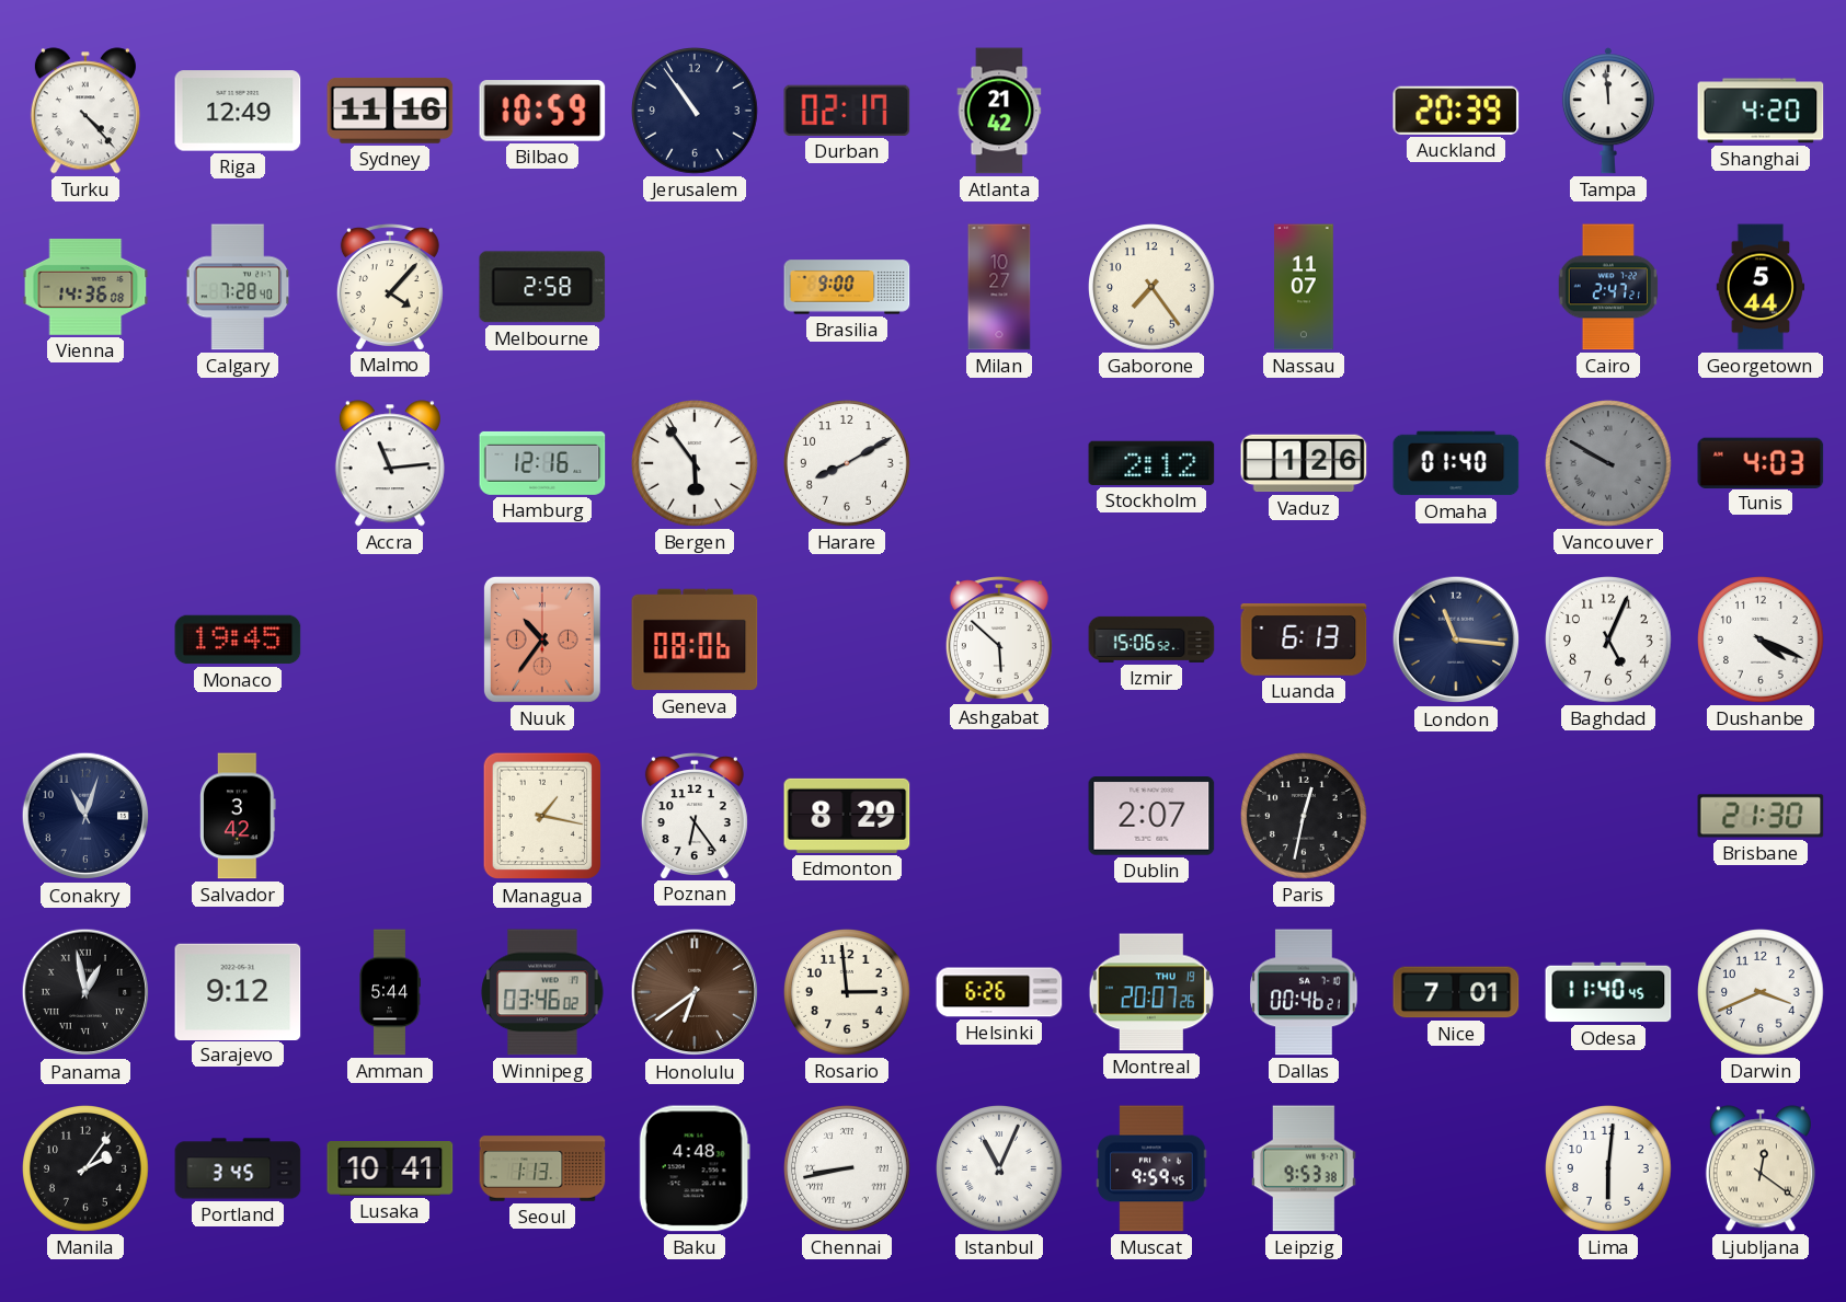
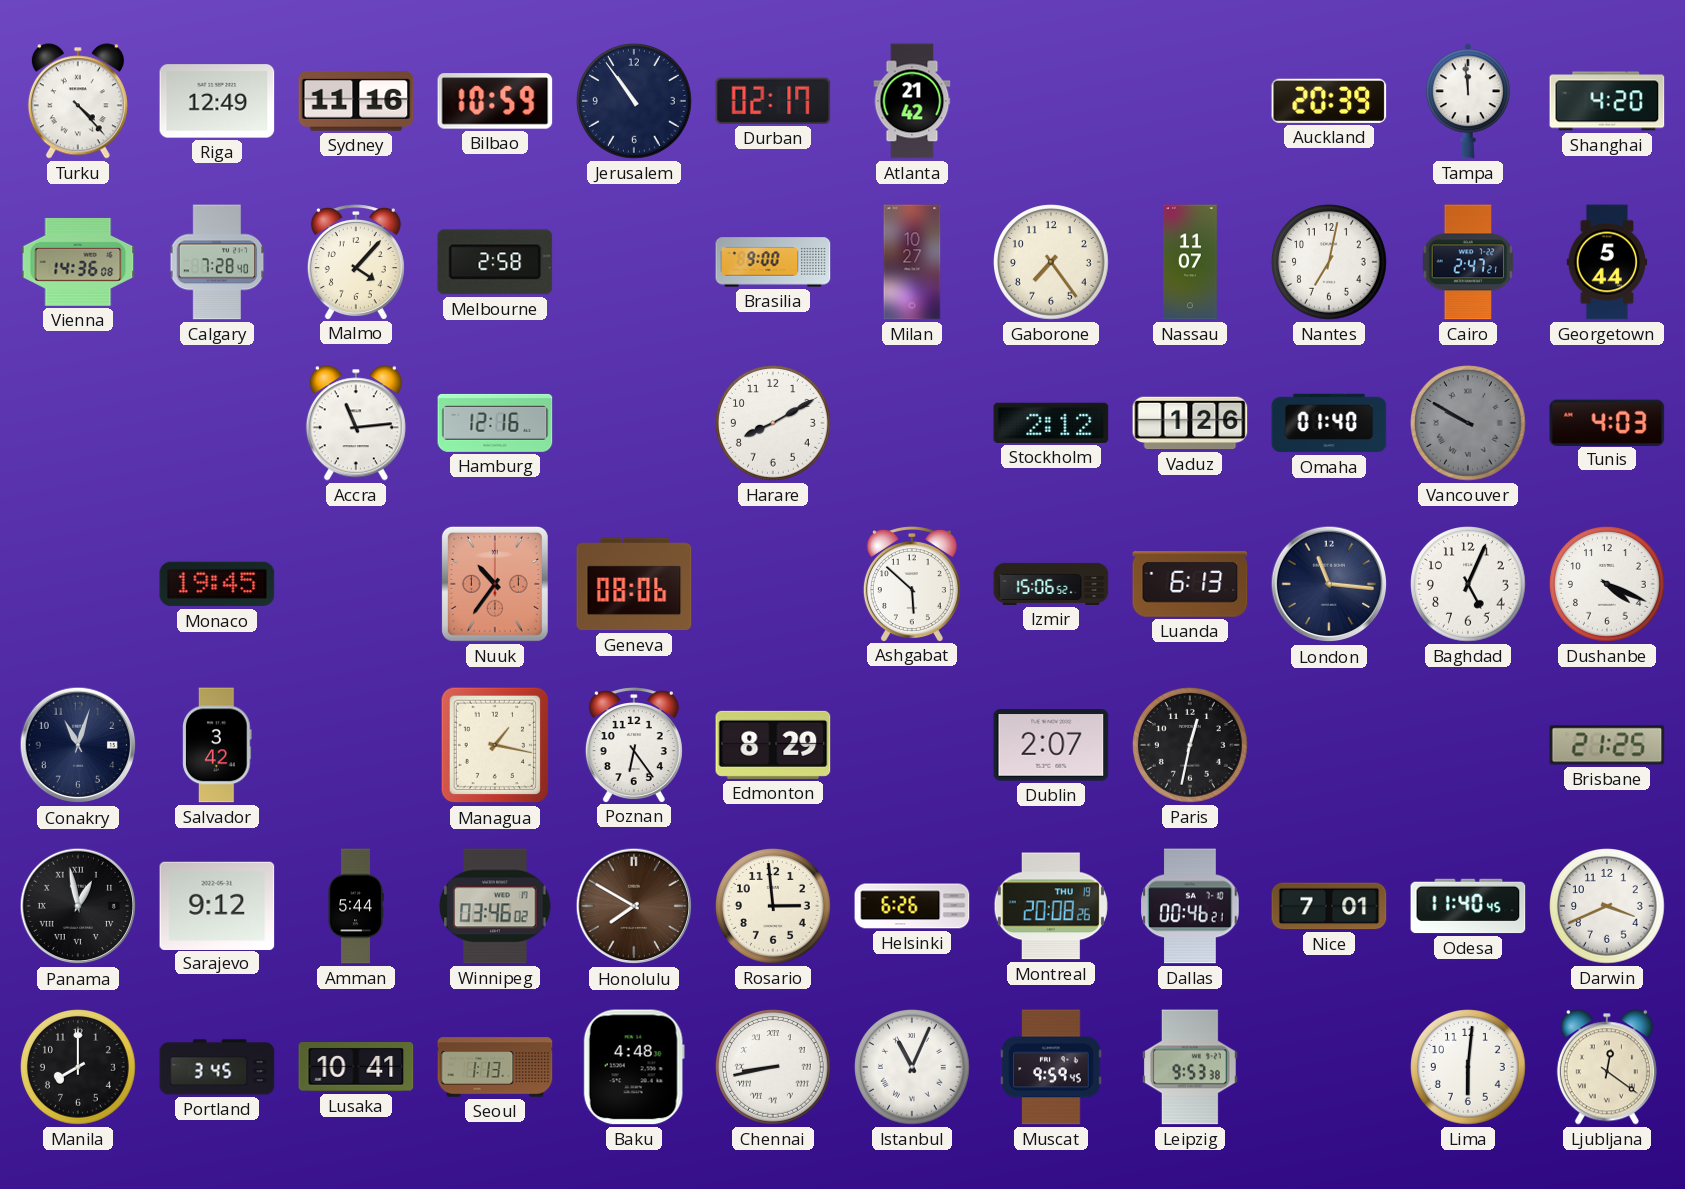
Nantes: none -> 7:02 (1330, 263)
Bergen: 5:54 -> none (696, 464)
Brisbane: 21:30 -> 21:25 (1607, 745)
Honolulu: 6:39 -> 7:50 (634, 906)
Montreal: 20:07 -> 20:08 (1051, 906)
Manila: 2:06 -> 8:00 (79, 1068)
